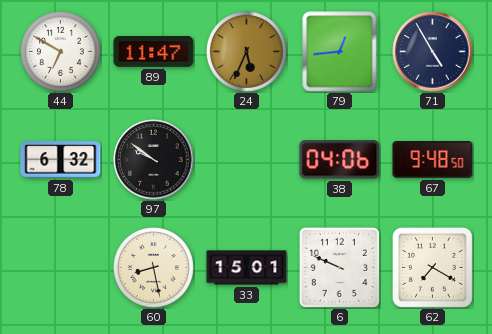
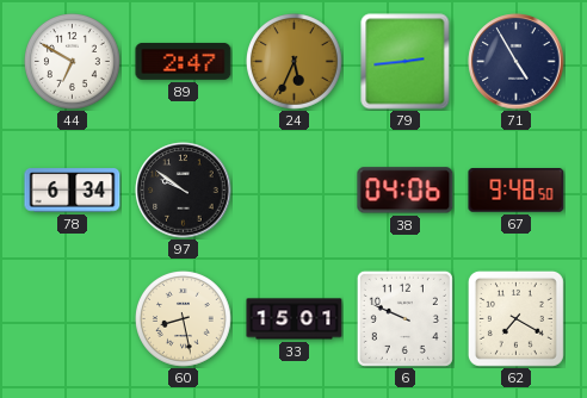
89: 11:47 -> 2:47 (184, 61)
79: 12:44 -> 2:44 (406, 62)
78: 6:32 -> 6:34 (73, 191)
